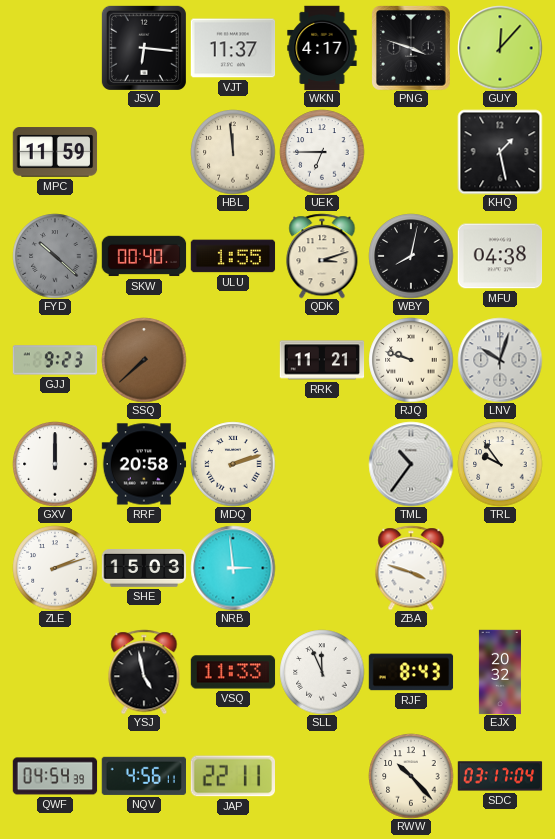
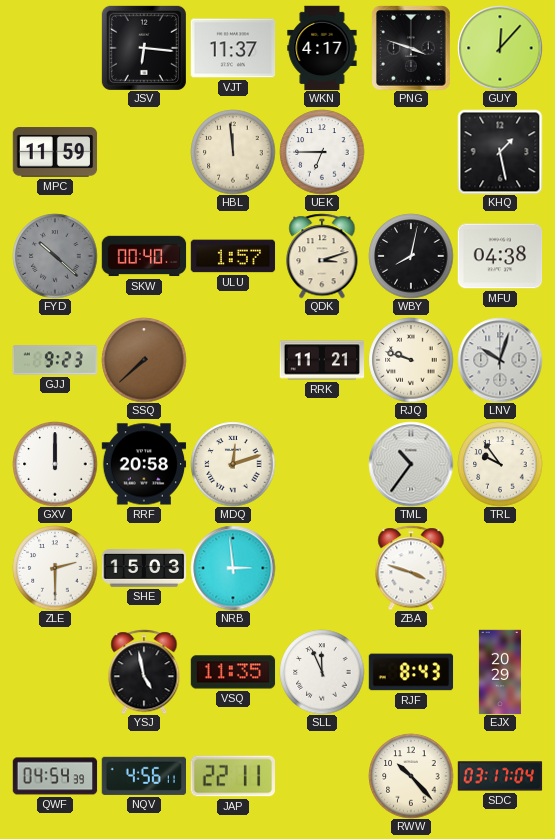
ULU: 1:55 -> 1:57 (233, 256)
MDQ: 2:12 -> 12:12 (233, 464)
ZLE: 2:12 -> 2:30 (55, 568)
VSQ: 11:33 -> 11:35 (233, 672)
EJX: 20:32 -> 20:29 (500, 672)
